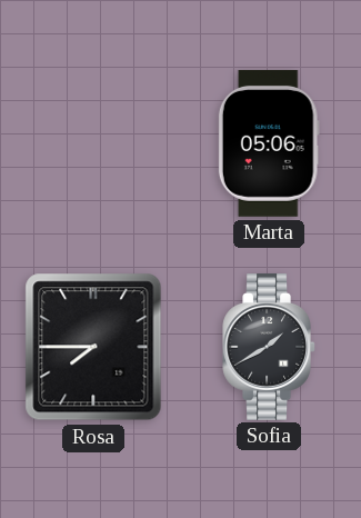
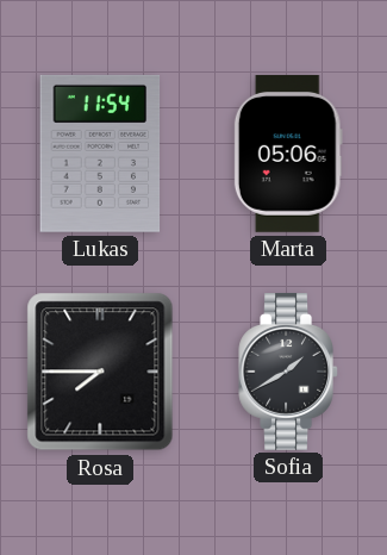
Lukas: none -> 11:54 (100, 154)
